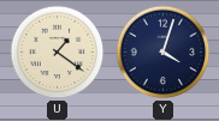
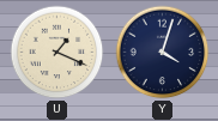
U: 1:21 -> 1:19 (57, 53)
